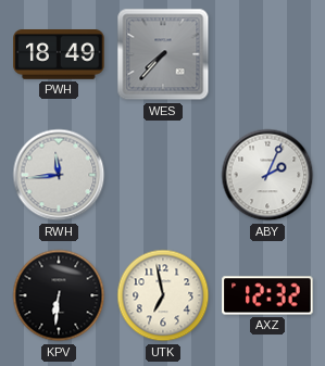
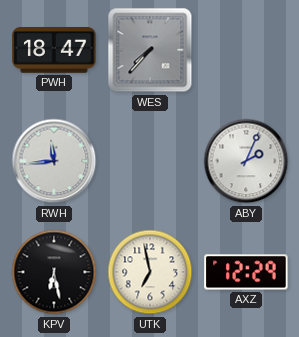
PWH: 18:49 -> 18:47 (54, 51)
KPV: 6:31 -> 6:28 (54, 272)
AXZ: 12:32 -> 12:29 (246, 272)
